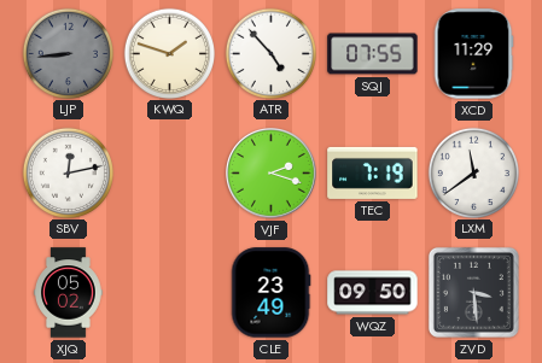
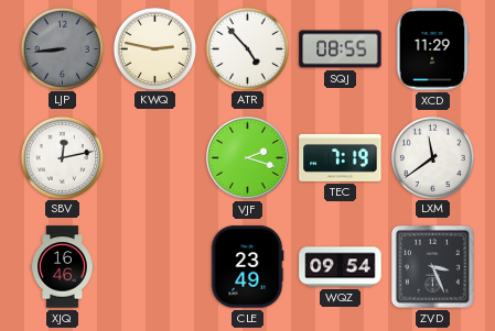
KWQ: 1:48 -> 2:47 (154, 48)
SQJ: 07:55 -> 08:55 (341, 49)
XJQ: 05:02 -> 16:46 (63, 267)
WQZ: 09:50 -> 09:54 (341, 267)
ZVD: 3:29 -> 3:26 (432, 266)
